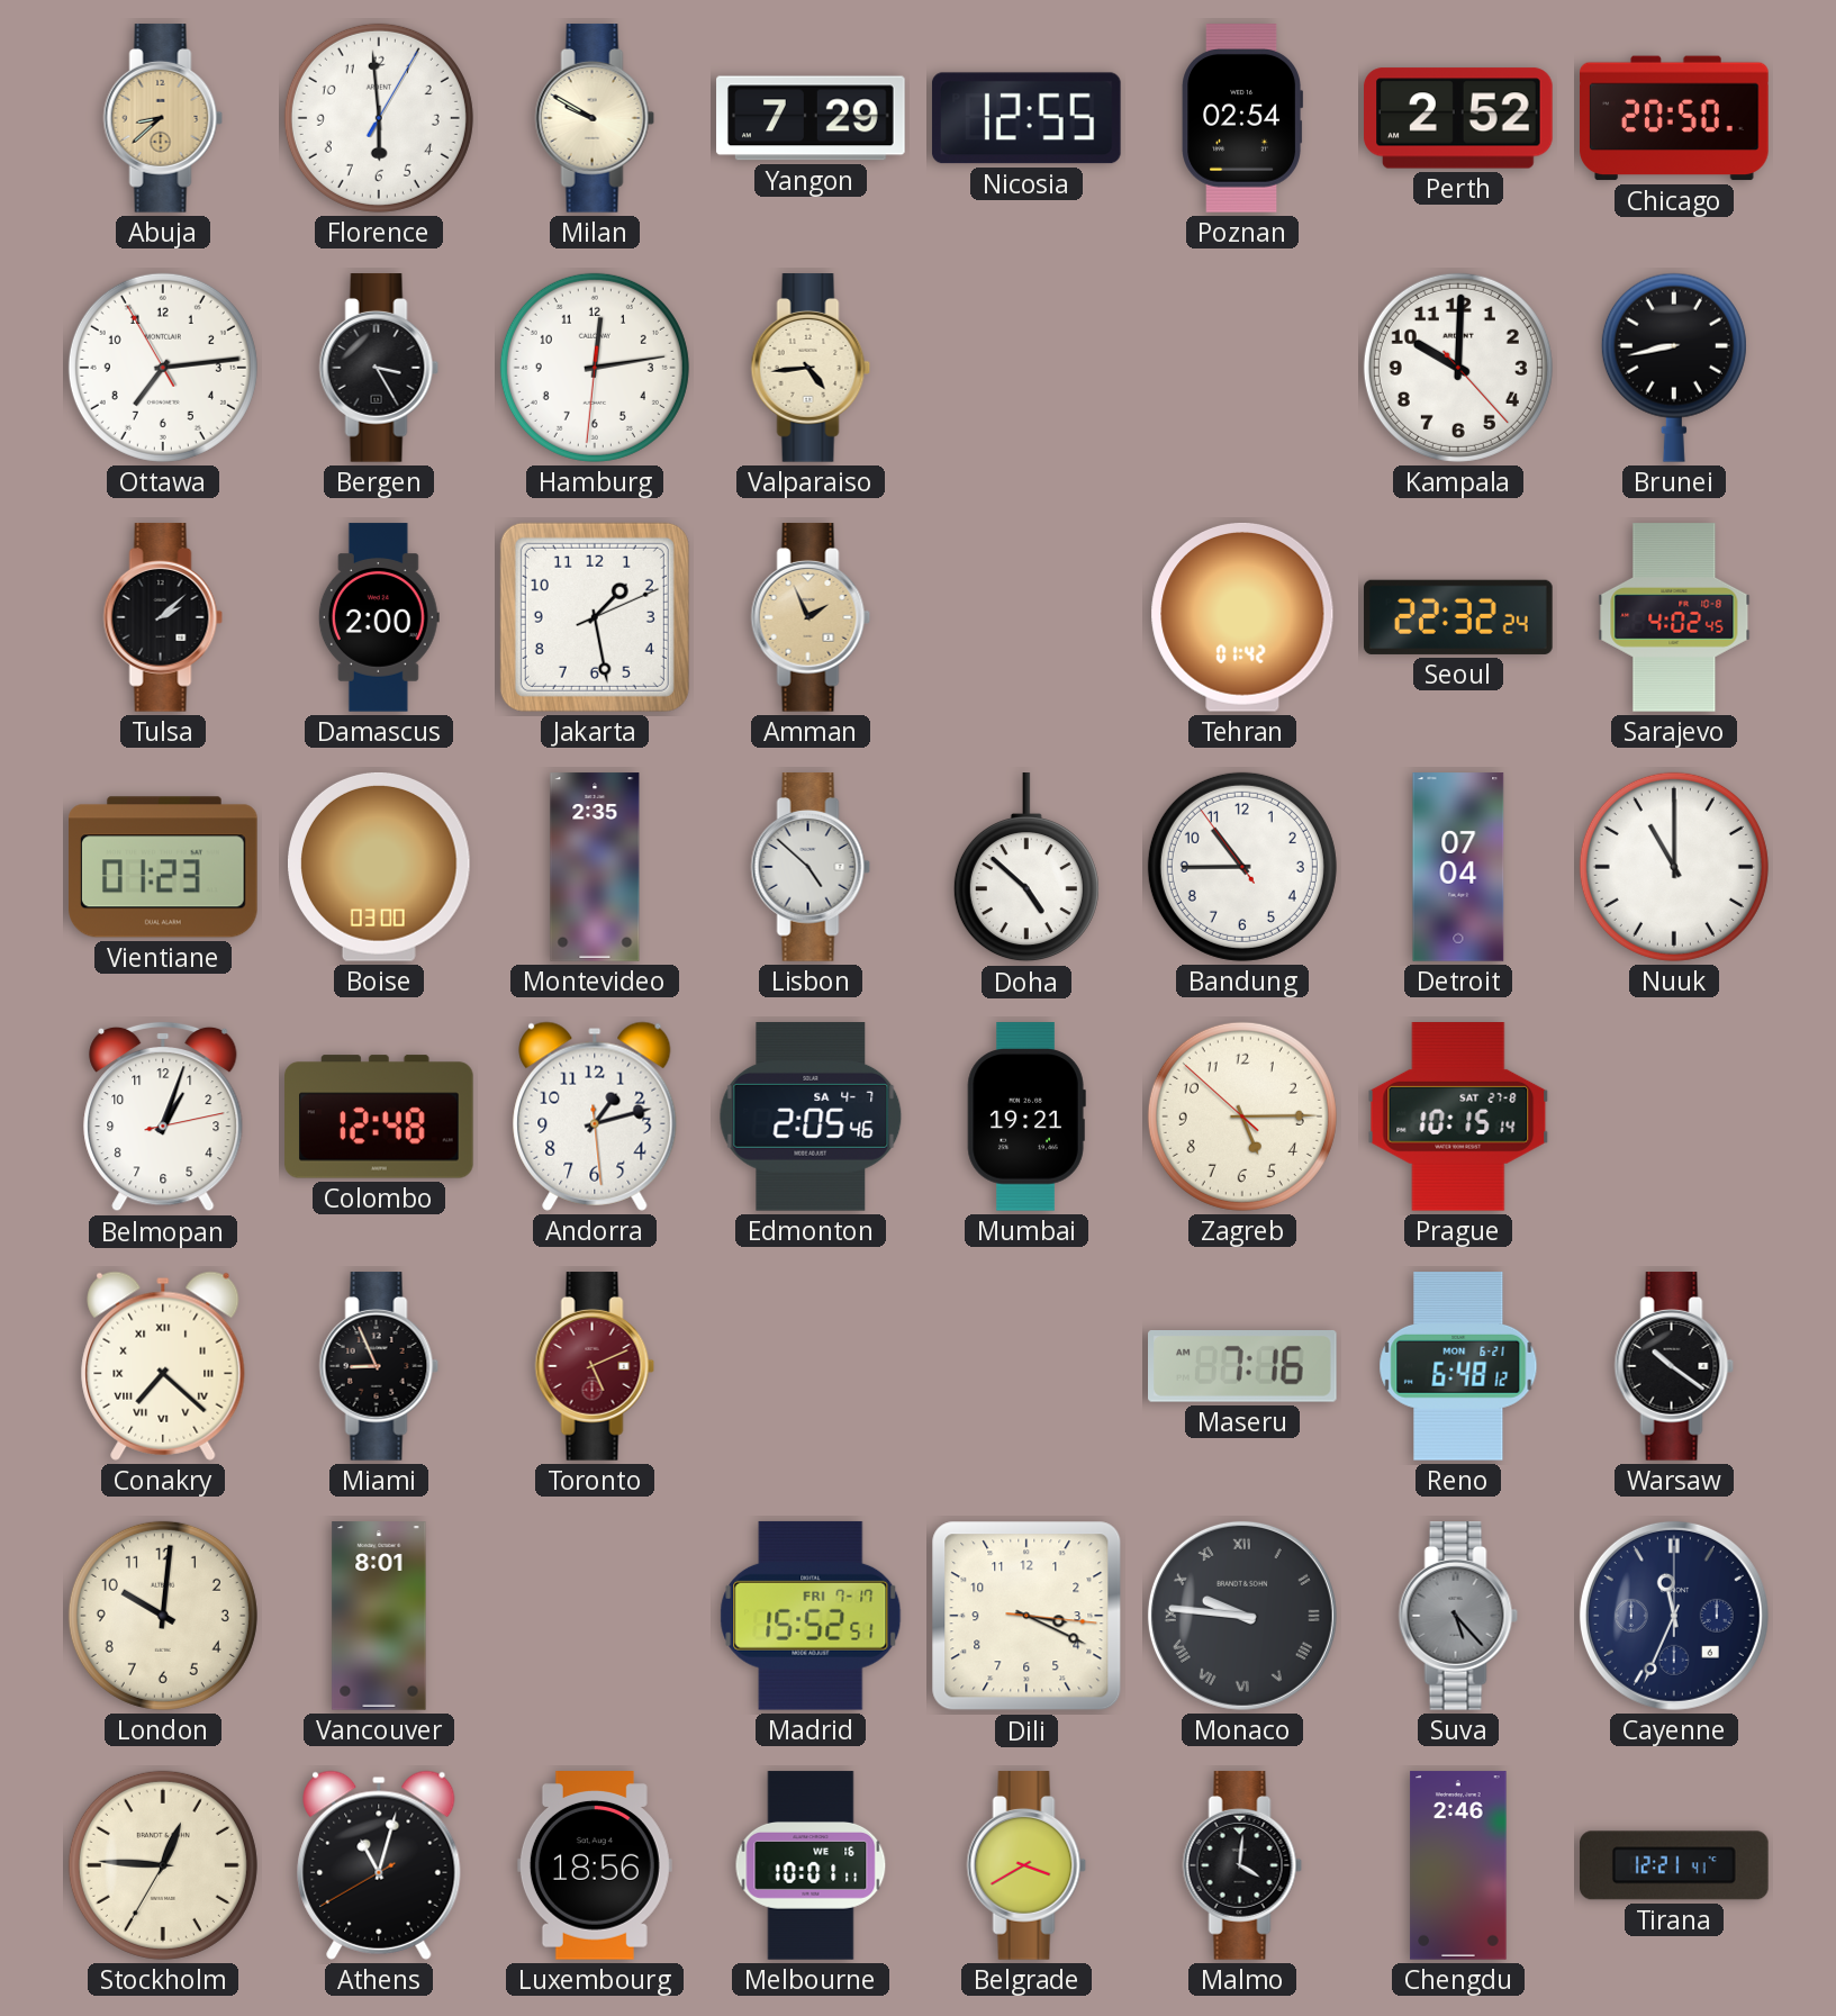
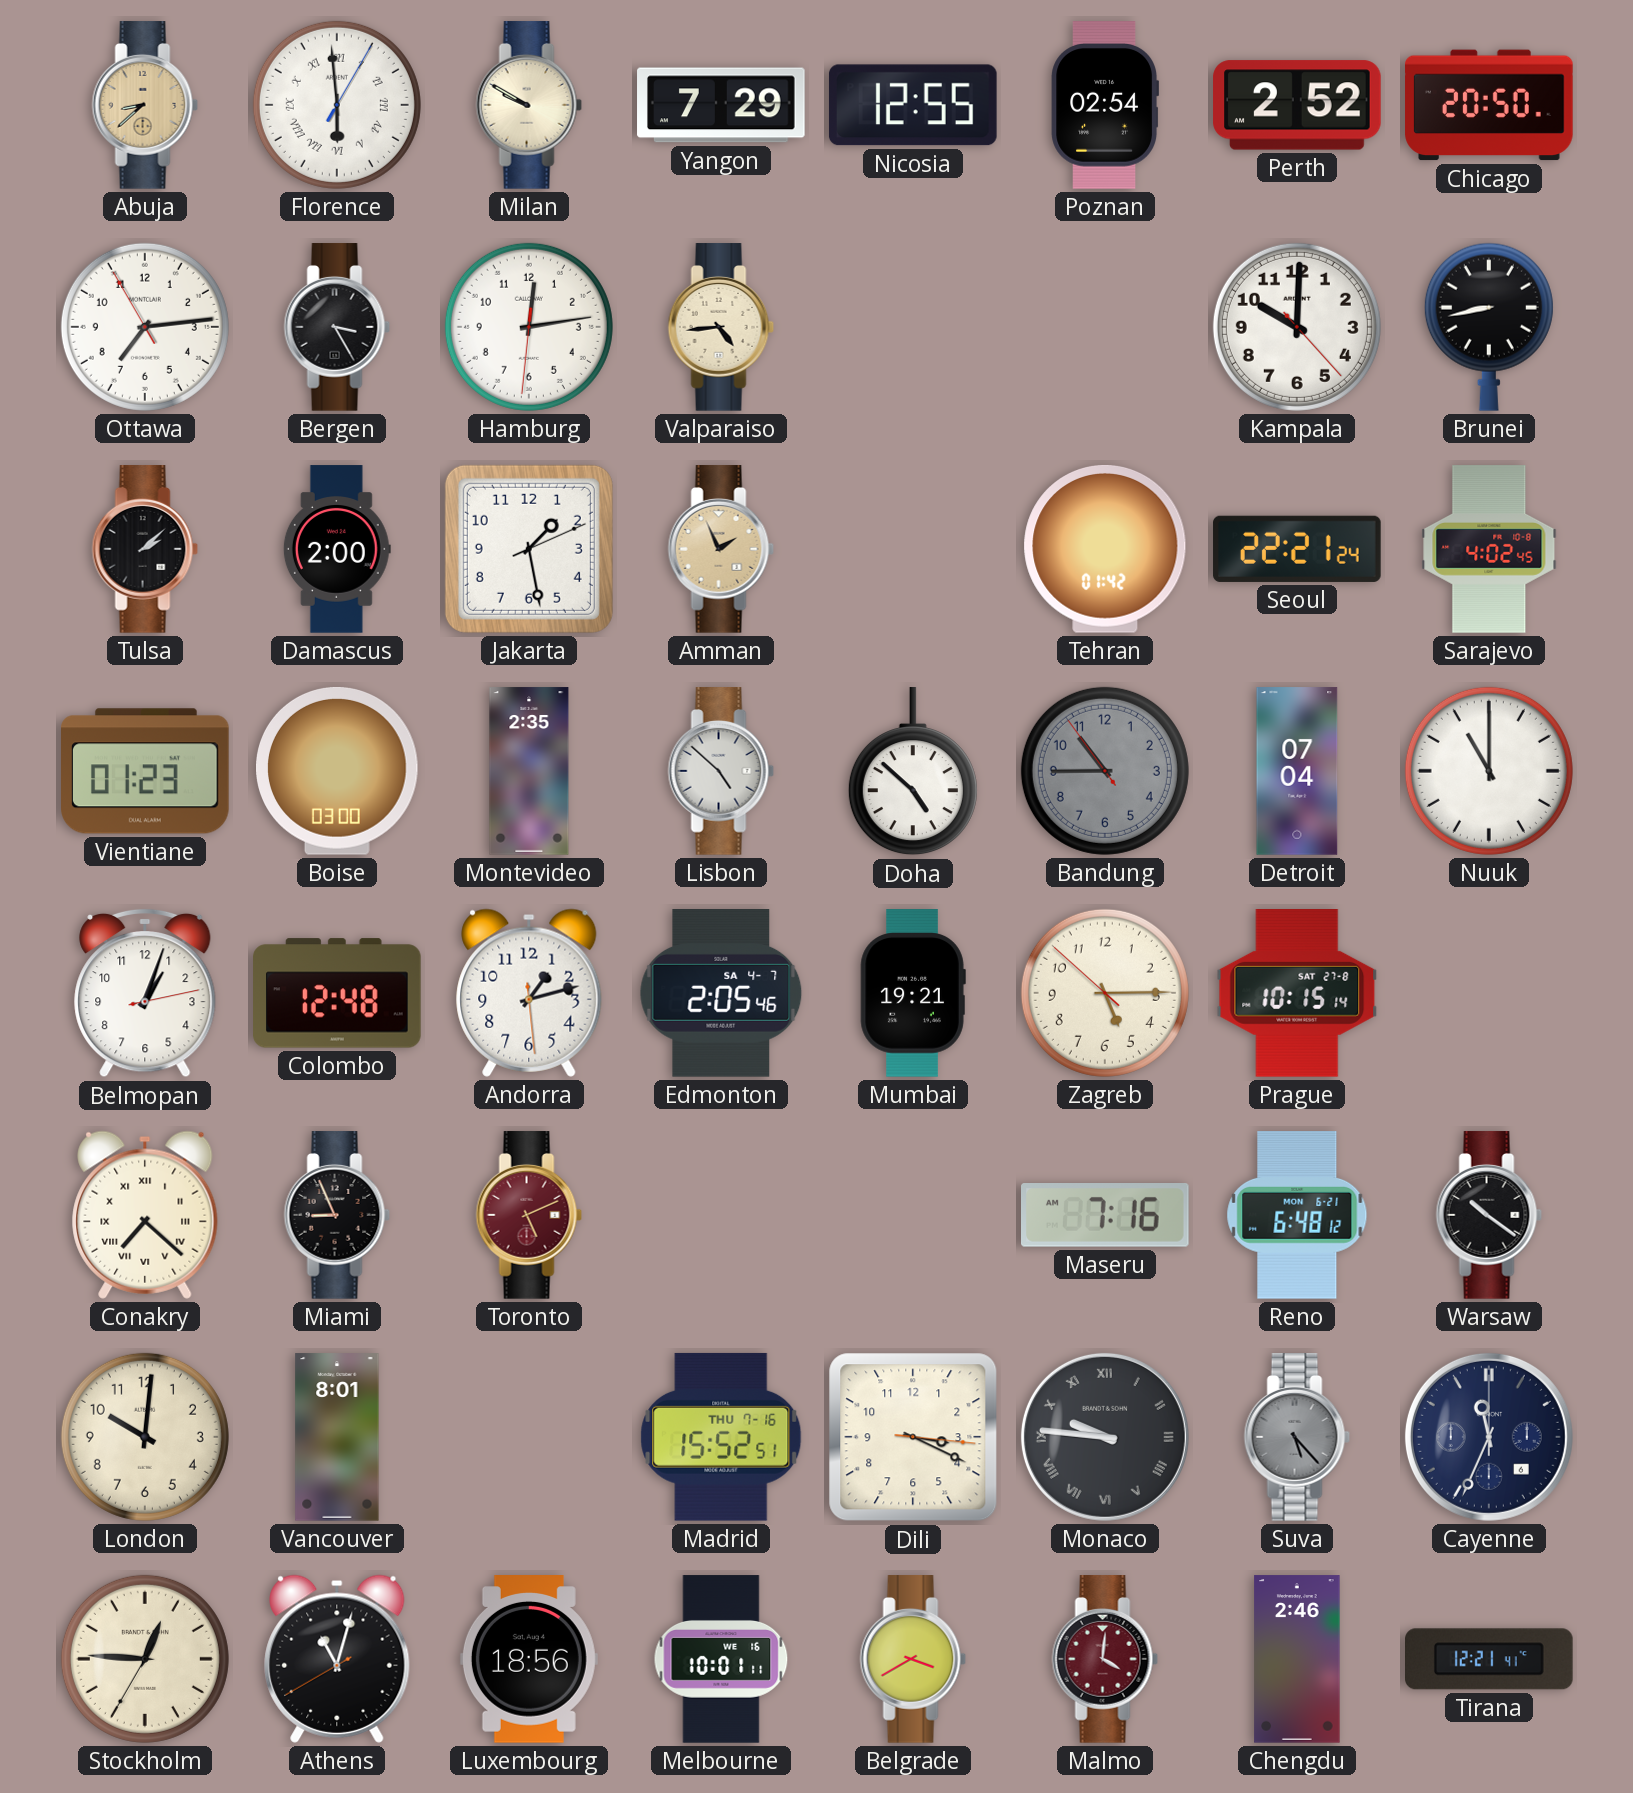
Florence numerals: Arabic -> Roman (337, 105)
Seoul: 22:32 -> 22:21 (1297, 549)
Bandung dial: white -> grey (1105, 771)
Madrid date: FRI 7-17 -> THU 7-16 (721, 1437)
Malmo dial: black -> burgundy (1105, 1659)
